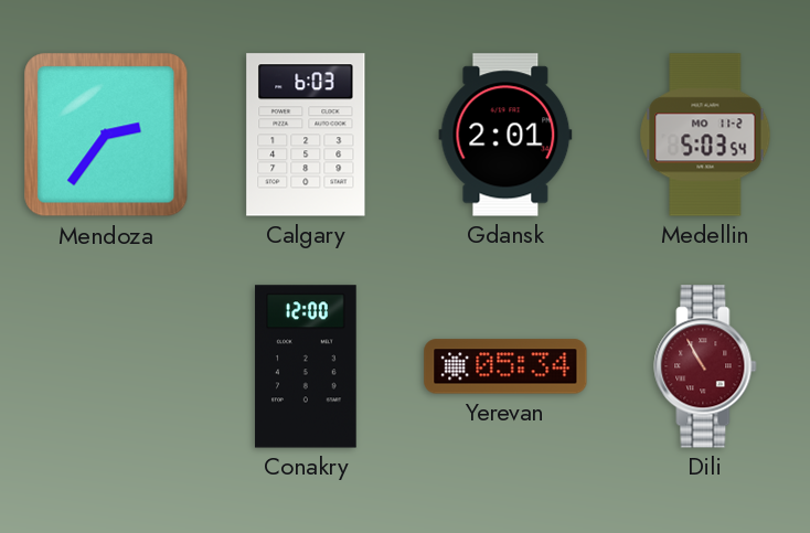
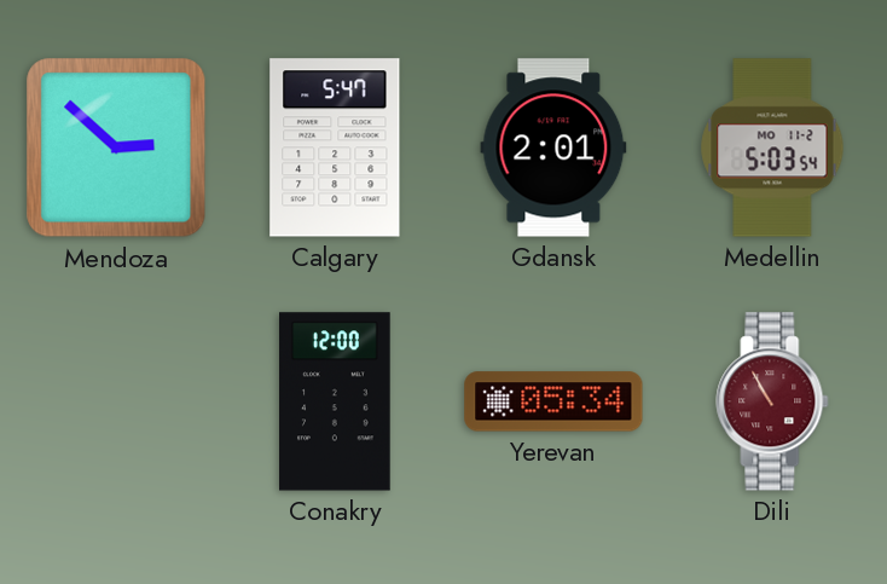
Mendoza: 2:36 -> 2:52 (116, 148)
Calgary: 6:03 -> 5:47 (335, 148)
